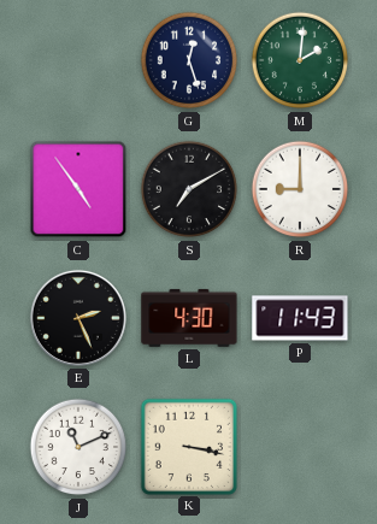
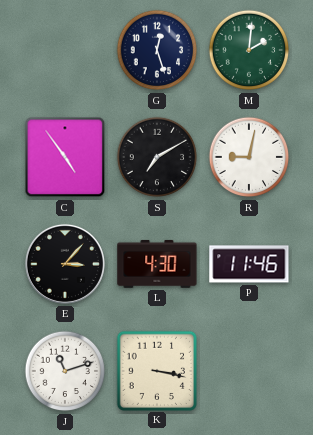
R: 9:00 -> 9:02 (249, 157)
E: 2:26 -> 3:07 (65, 264)
P: 11:43 -> 11:46 (249, 264)
J: 11:11 -> 11:12 (65, 371)
